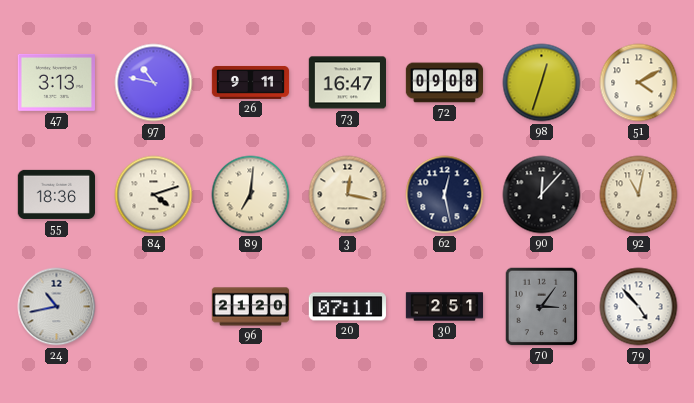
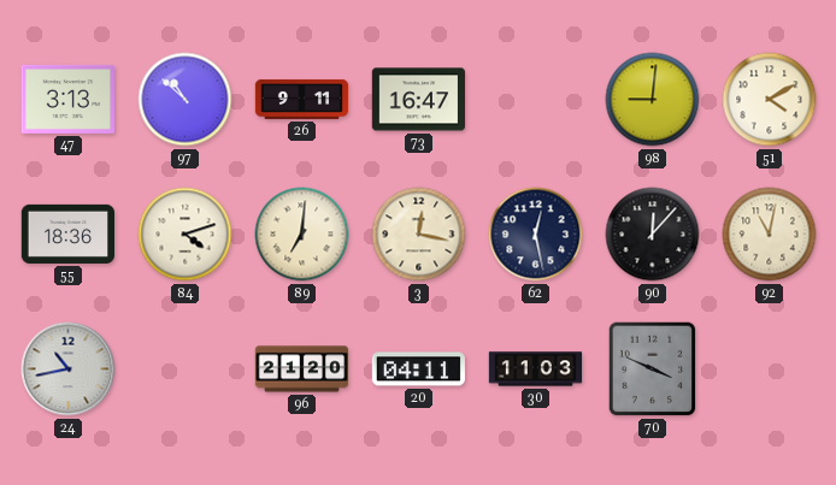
97: 10:47 -> 10:52 (186, 100)
72: 09:08 -> none (445, 83)
98: 12:33 -> 9:01 (653, 100)
20: 07:11 -> 04:11 (418, 369)
30: 2:51 -> 11:03 (536, 369)
70: 3:06 -> 3:49 (653, 369)
79: 4:53 -> none (639, 307)
